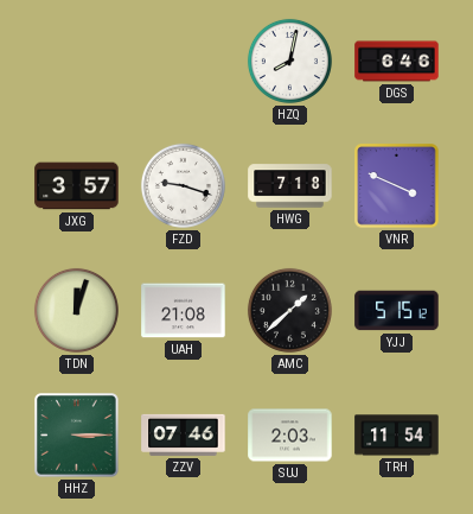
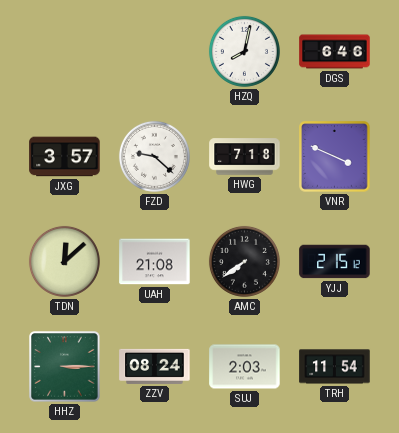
FZD: 9:18 -> 9:22 (154, 156)
TDN: 12:03 -> 12:08 (64, 261)
AMC: 1:38 -> 7:39 (244, 261)
YJJ: 5:15 -> 2:15 (335, 262)
ZZV: 07:46 -> 08:24 (155, 366)
